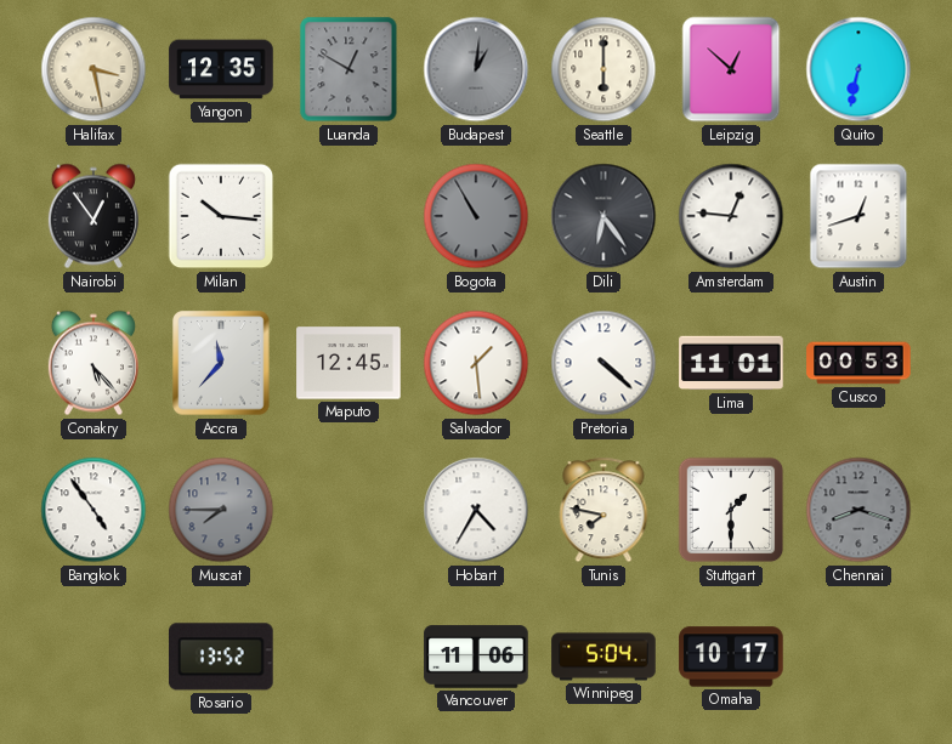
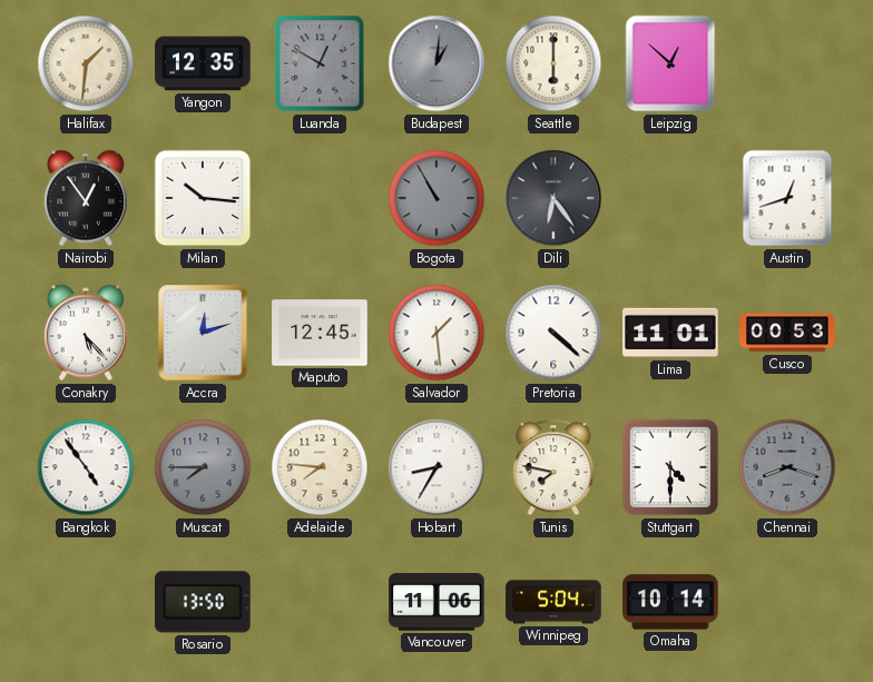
Halifax: 3:28 -> 1:31 (86, 63)
Quito: 6:32 -> none (858, 69)
Amsterdam: 12:46 -> none (731, 216)
Accra: 11:37 -> 12:12 (203, 333)
Adelaide: none -> 7:46 (320, 467)
Hobart: 4:35 -> 8:35 (436, 467)
Stuttgart: 1:30 -> 4:30 (670, 467)
Rosario: 13:52 -> 13:50 (204, 602)
Omaha: 10:17 -> 10:14 (670, 602)
